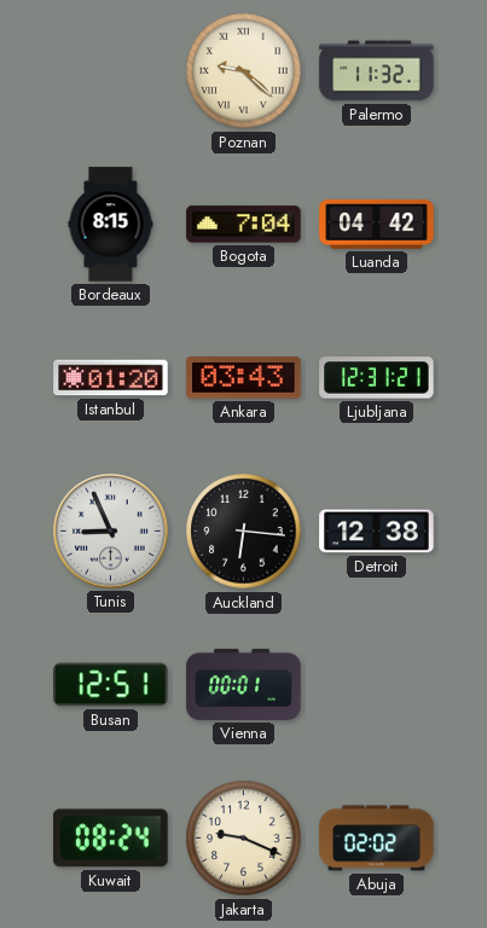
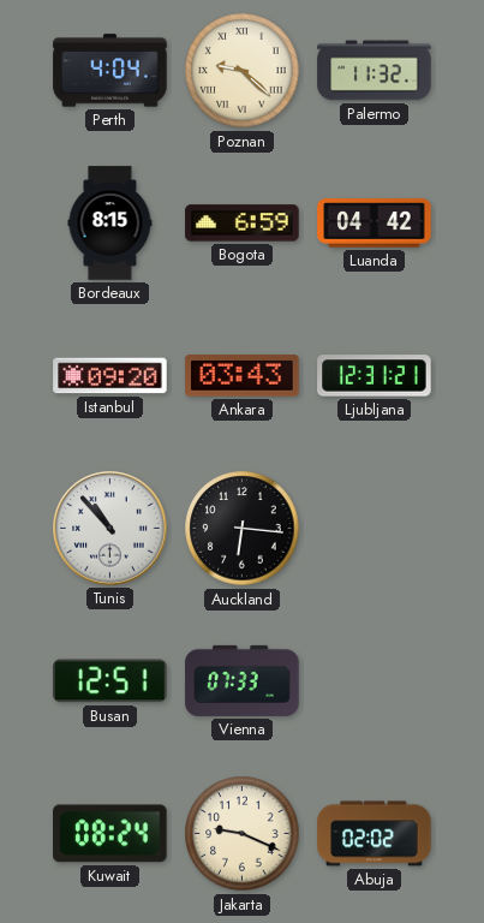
Perth: none -> 4:04 (110, 71)
Bogota: 7:04 -> 6:59 (243, 224)
Istanbul: 01:20 -> 09:20 (110, 376)
Tunis: 8:56 -> 10:53 (110, 529)
Detroit: 12:38 -> none (377, 532)
Vienna: 00:01 -> 07:33 (243, 680)
